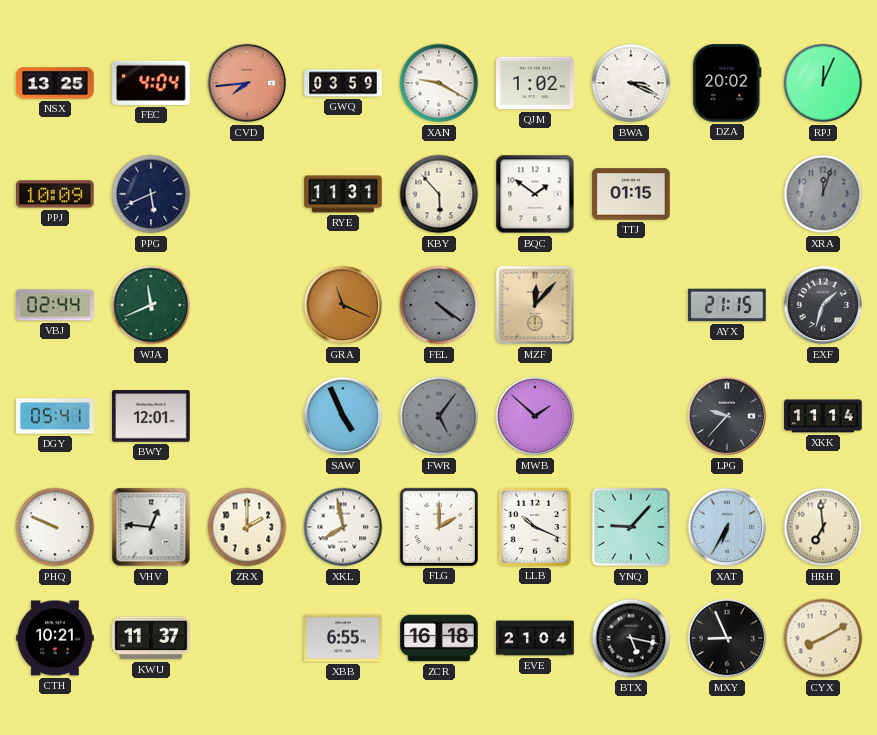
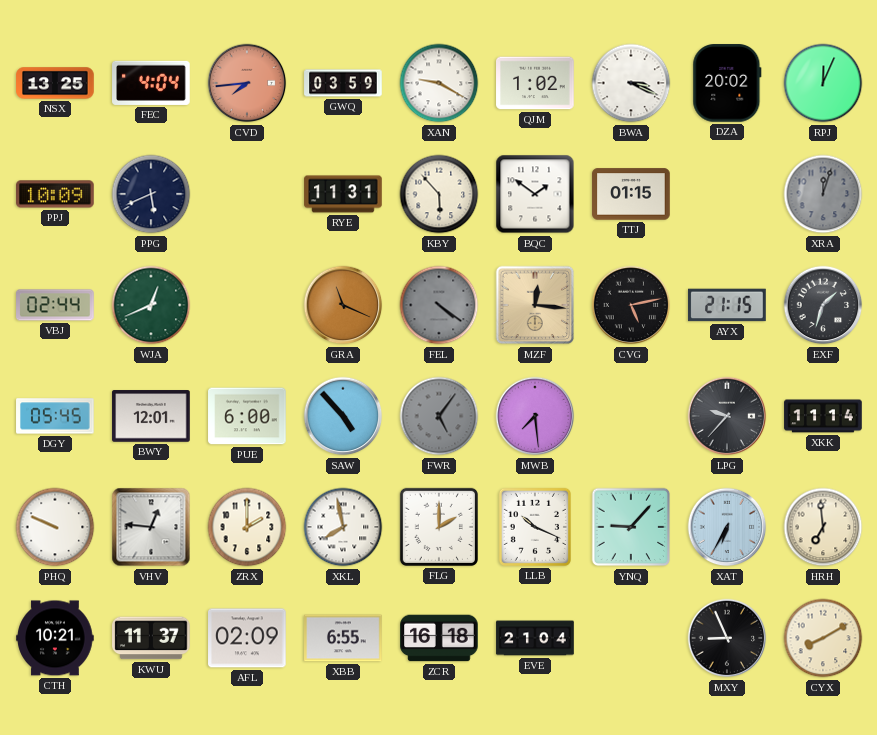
WJA: 11:41 -> 12:41 (151, 305)
MZF: 12:07 -> 12:16 (535, 305)
CVG: none -> 5:13 (631, 305)
DGY: 05:41 -> 05:45 (55, 416)
PUE: none -> 6:00 (247, 416)
SAW: 4:56 -> 4:53 (343, 416)
MWB: 1:52 -> 7:29 (535, 416)
AFL: none -> 02:09 (247, 638)
BTX: 5:17 -> none (631, 638)
